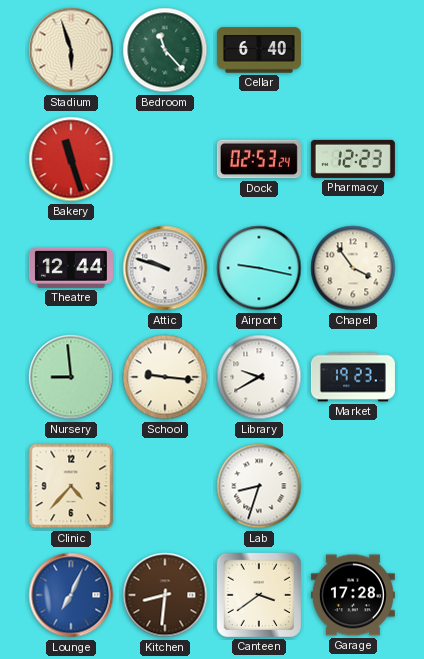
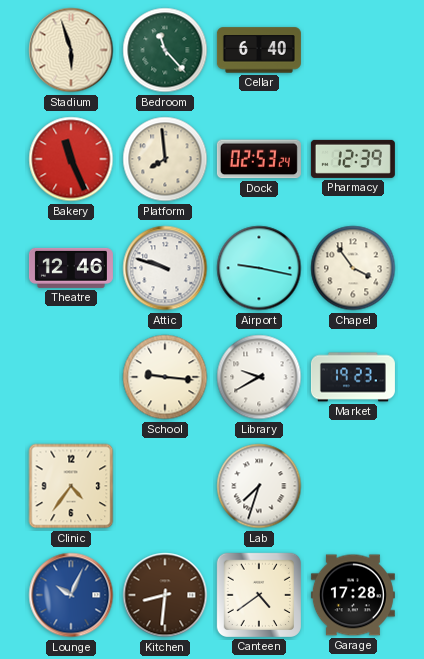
Bakery: 11:27 -> 11:26 (71, 159)
Platform: none -> 7:59 (165, 159)
Pharmacy: 12:23 -> 12:39 (353, 159)
Theatre: 12:44 -> 12:46 (71, 268)
Nursery: 8:59 -> none (71, 377)
Clinic: 4:37 -> 4:36 (71, 486)
Lab: 8:33 -> 7:33 (259, 486)
Lounge: 7:04 -> 10:04 (71, 595)
Canteen: 3:39 -> 4:39 (259, 595)
